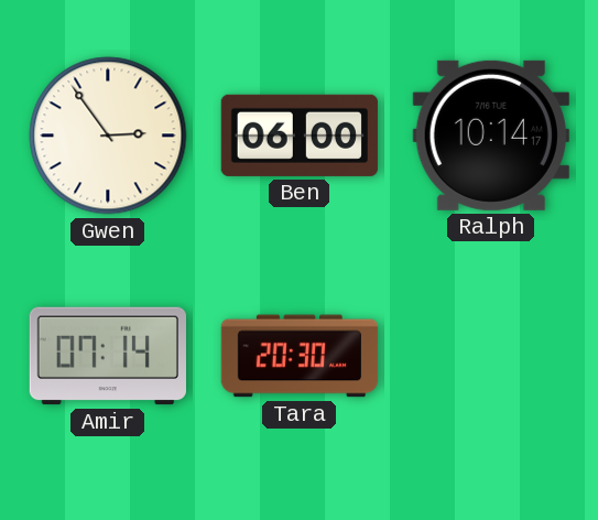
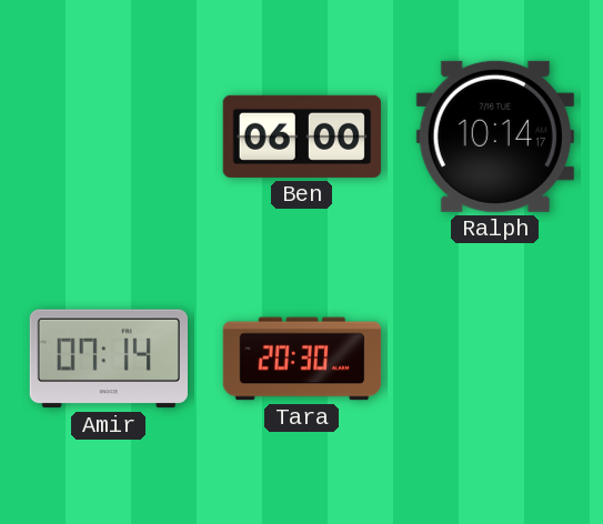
Gwen: 2:54 -> none (108, 136)
